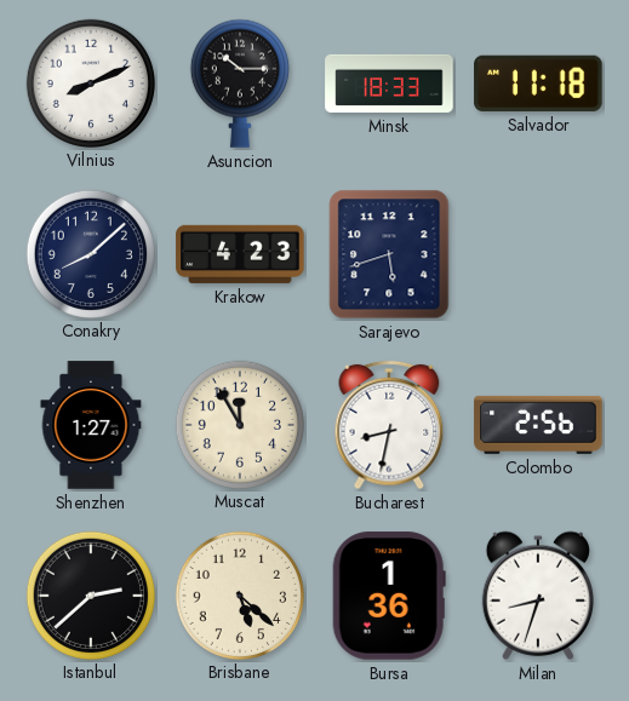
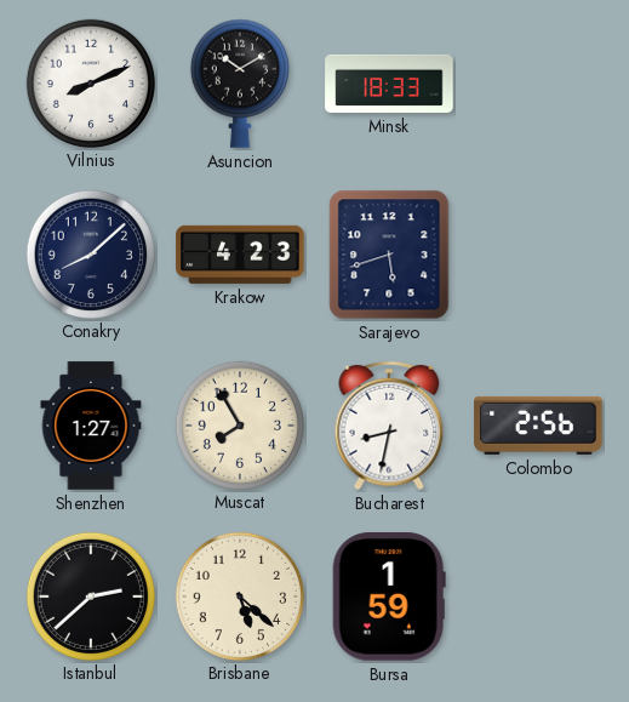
Asuncion: 10:15 -> 10:10 (240, 84)
Salvador: 11:18 -> none (538, 84)
Muscat: 11:55 -> 7:55 (239, 424)
Bursa: 1:36 -> 1:59 (389, 597)
Milan: 8:33 -> none (538, 596)
